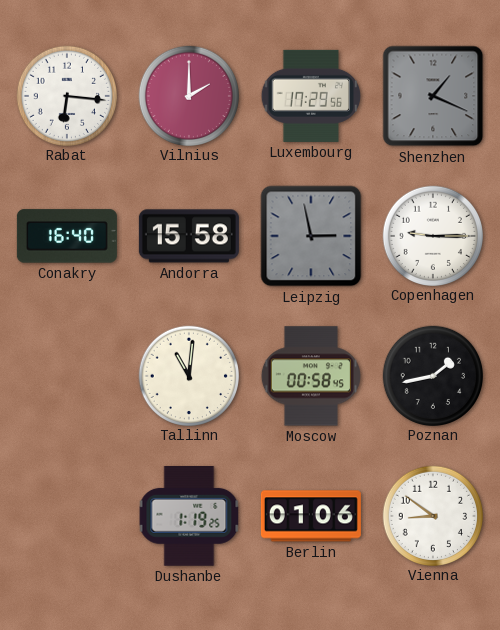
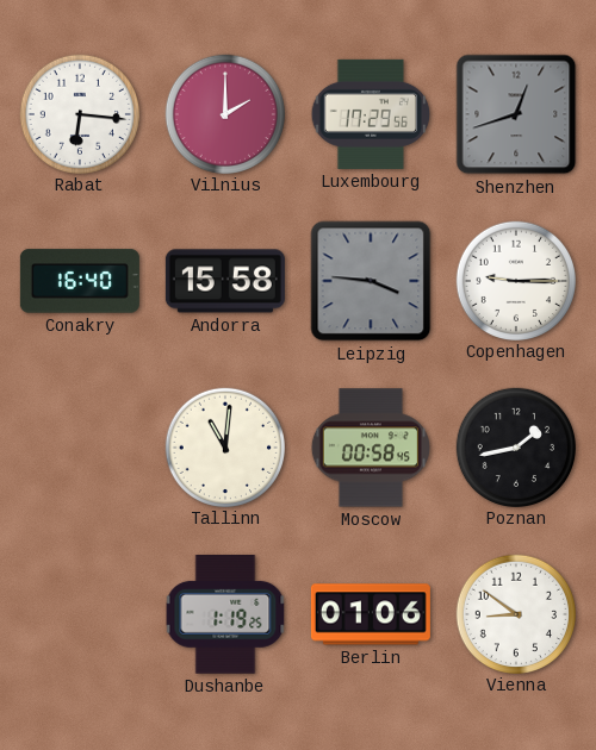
Shenzhen: 1:19 -> 12:42 (516, 114)
Leipzig: 2:58 -> 3:46 (371, 281)
